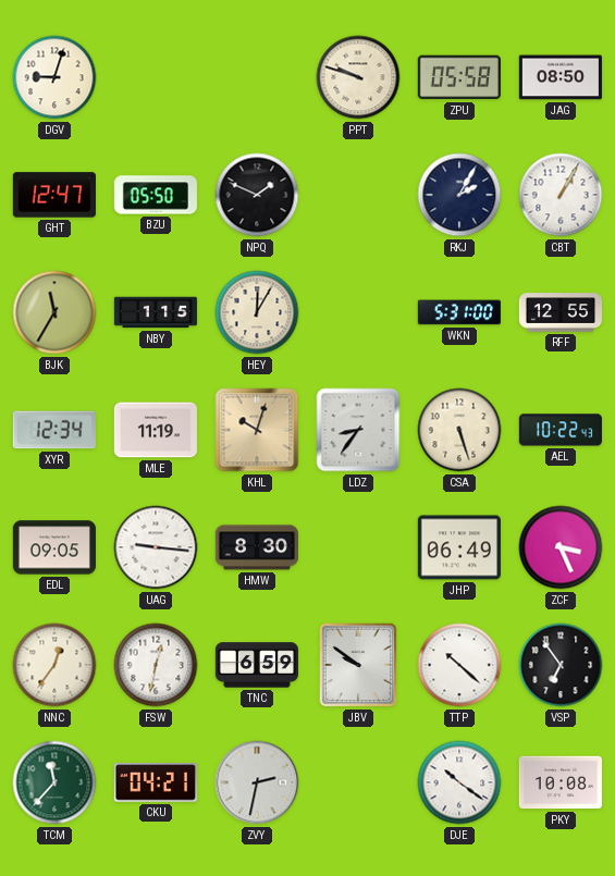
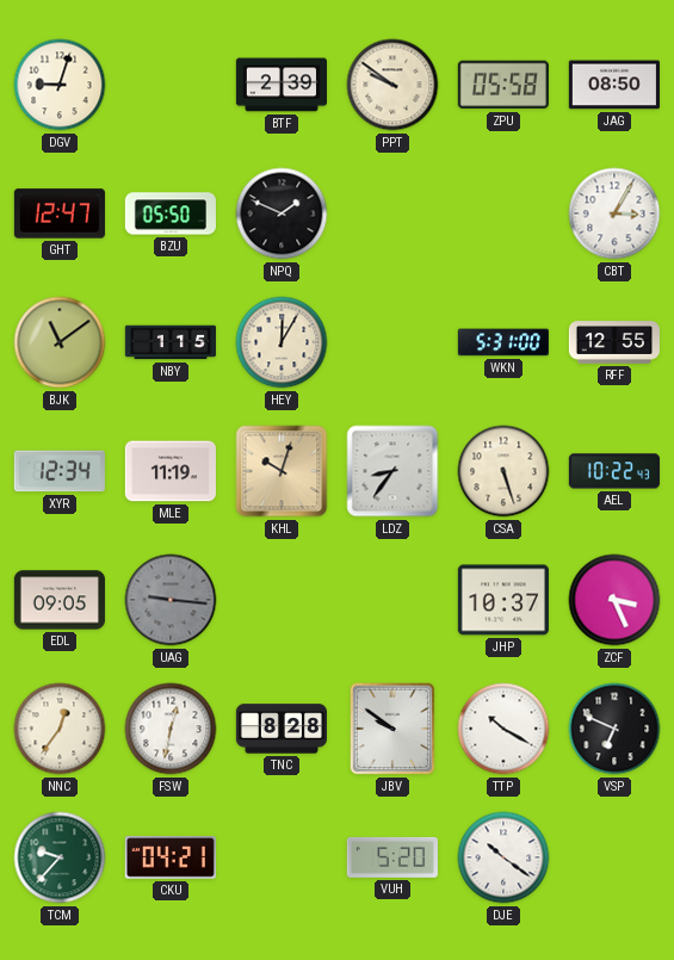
BTF: none -> 2:39 (280, 85)
PPT: 9:48 -> 9:51 (392, 85)
RKJ: 2:05 -> none (459, 195)
CBT: 1:05 -> 3:05 (614, 213)
BJK: 11:35 -> 11:09 (60, 342)
UAG dial: white -> grey (171, 600)
HMW: 8:30 -> none (257, 547)
JHP: 06:49 -> 10:37 (503, 600)
TNC: 6:59 -> 8:28 (280, 729)
TTP: 10:22 -> 10:20 (503, 729)
VSP: 6:54 -> 6:49 (614, 729)
TCM: 11:37 -> 9:37 (60, 857)
ZVY: 2:32 -> none (257, 782)
VUH: none -> 5:20 (392, 857)
PKY: 10:08 -> none (561, 782)
